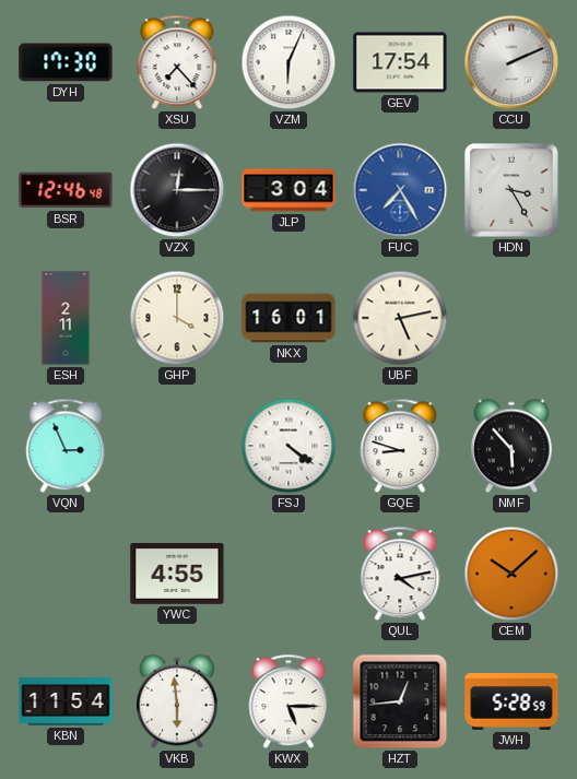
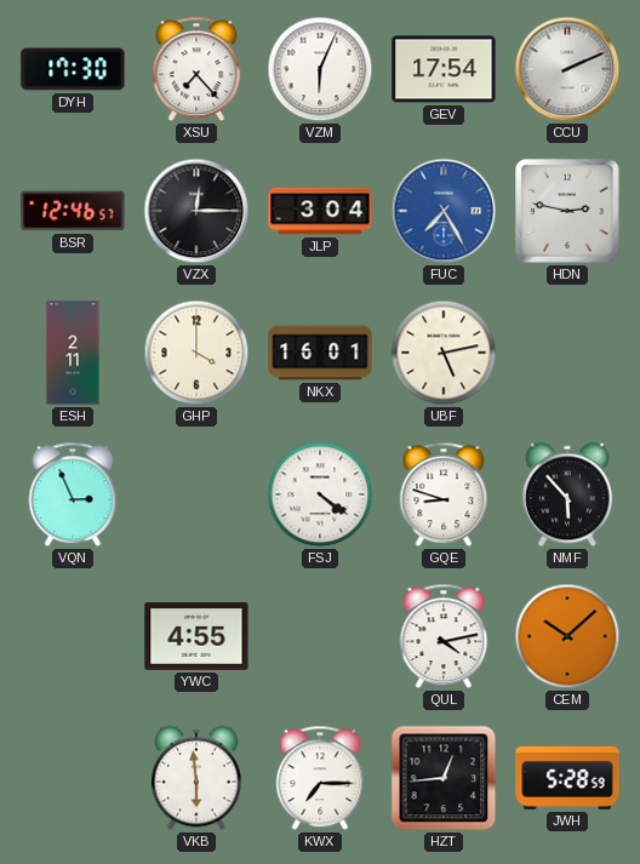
BSR: 12:46:48 -> 12:46:57 (73, 211)
HDN: 3:25 -> 2:47 (567, 211)
KBN: 11:54 -> none (66, 703)
KWX: 5:15 -> 7:15 (320, 778)
